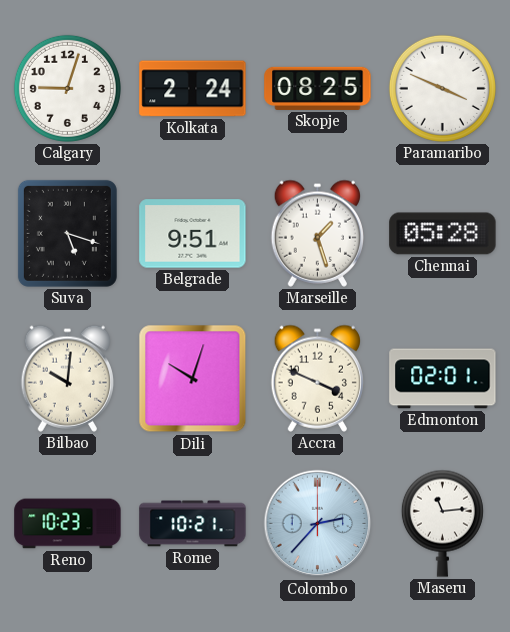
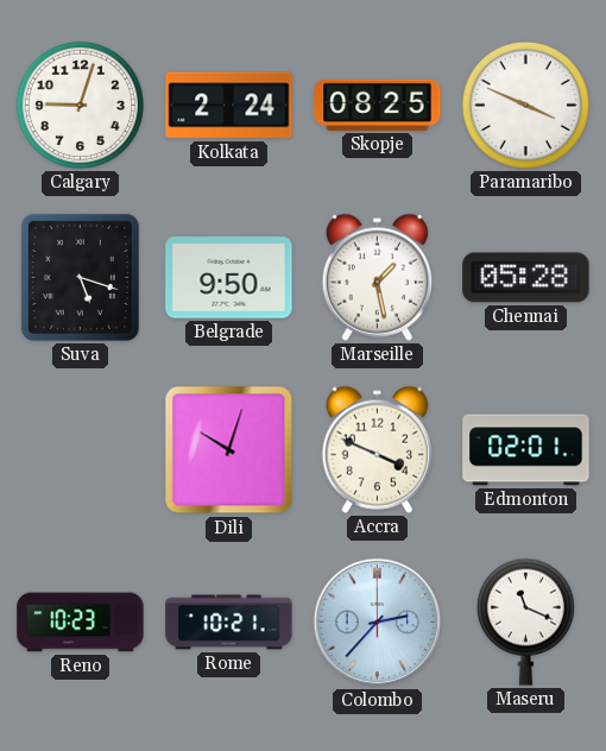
Belgrade: 9:51 -> 9:50 (229, 278)
Marseille: 1:27 -> 1:28 (377, 277)
Bilbao: 10:01 -> none (67, 378)
Maseru: 11:14 -> 11:19 (525, 621)
